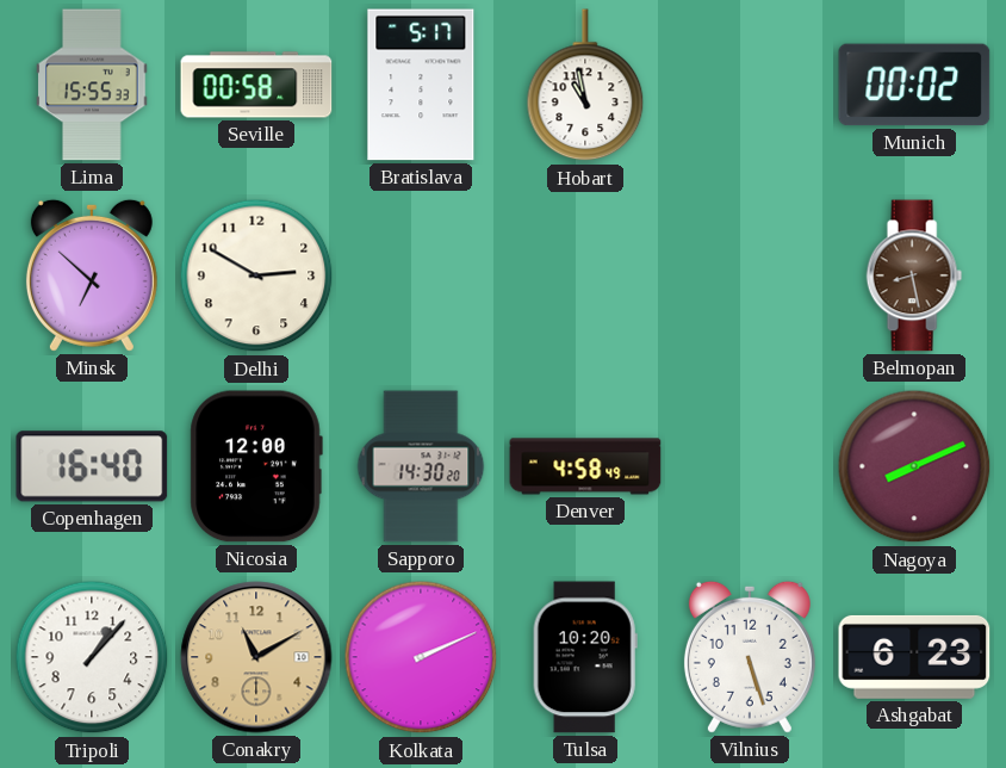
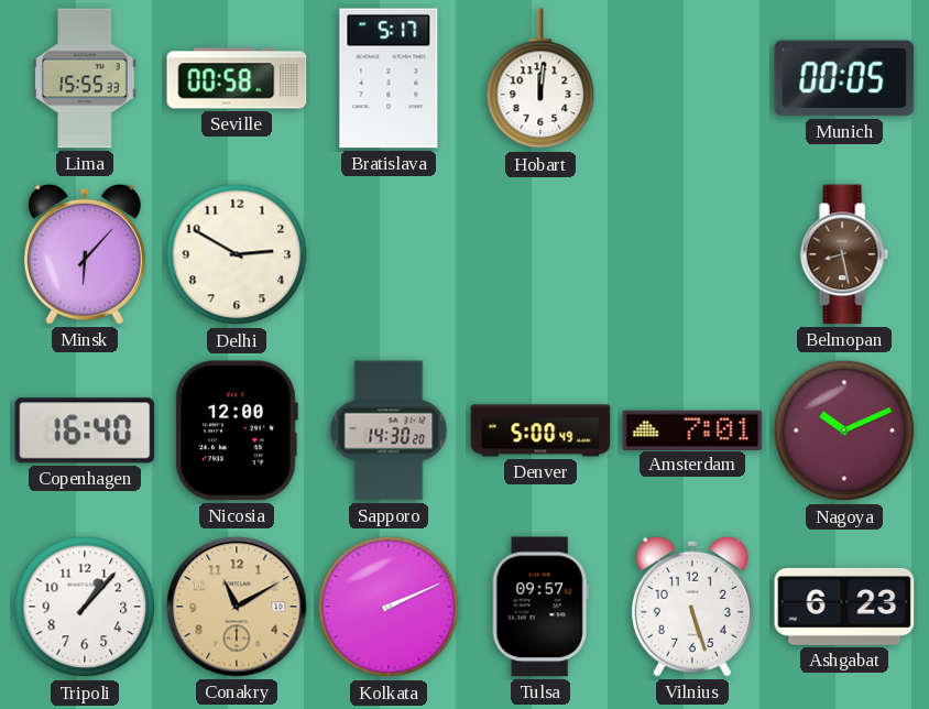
Hobart: 10:58 -> 12:01 (540, 79)
Munich: 00:02 -> 00:05 (844, 78)
Minsk: 6:52 -> 6:07 (85, 254)
Denver: 4:58 -> 5:00 (540, 430)
Amsterdam: none -> 7:01 (692, 429)
Nagoya: 8:11 -> 10:11 (844, 430)
Tulsa: 10:20 -> 09:57 (540, 607)
